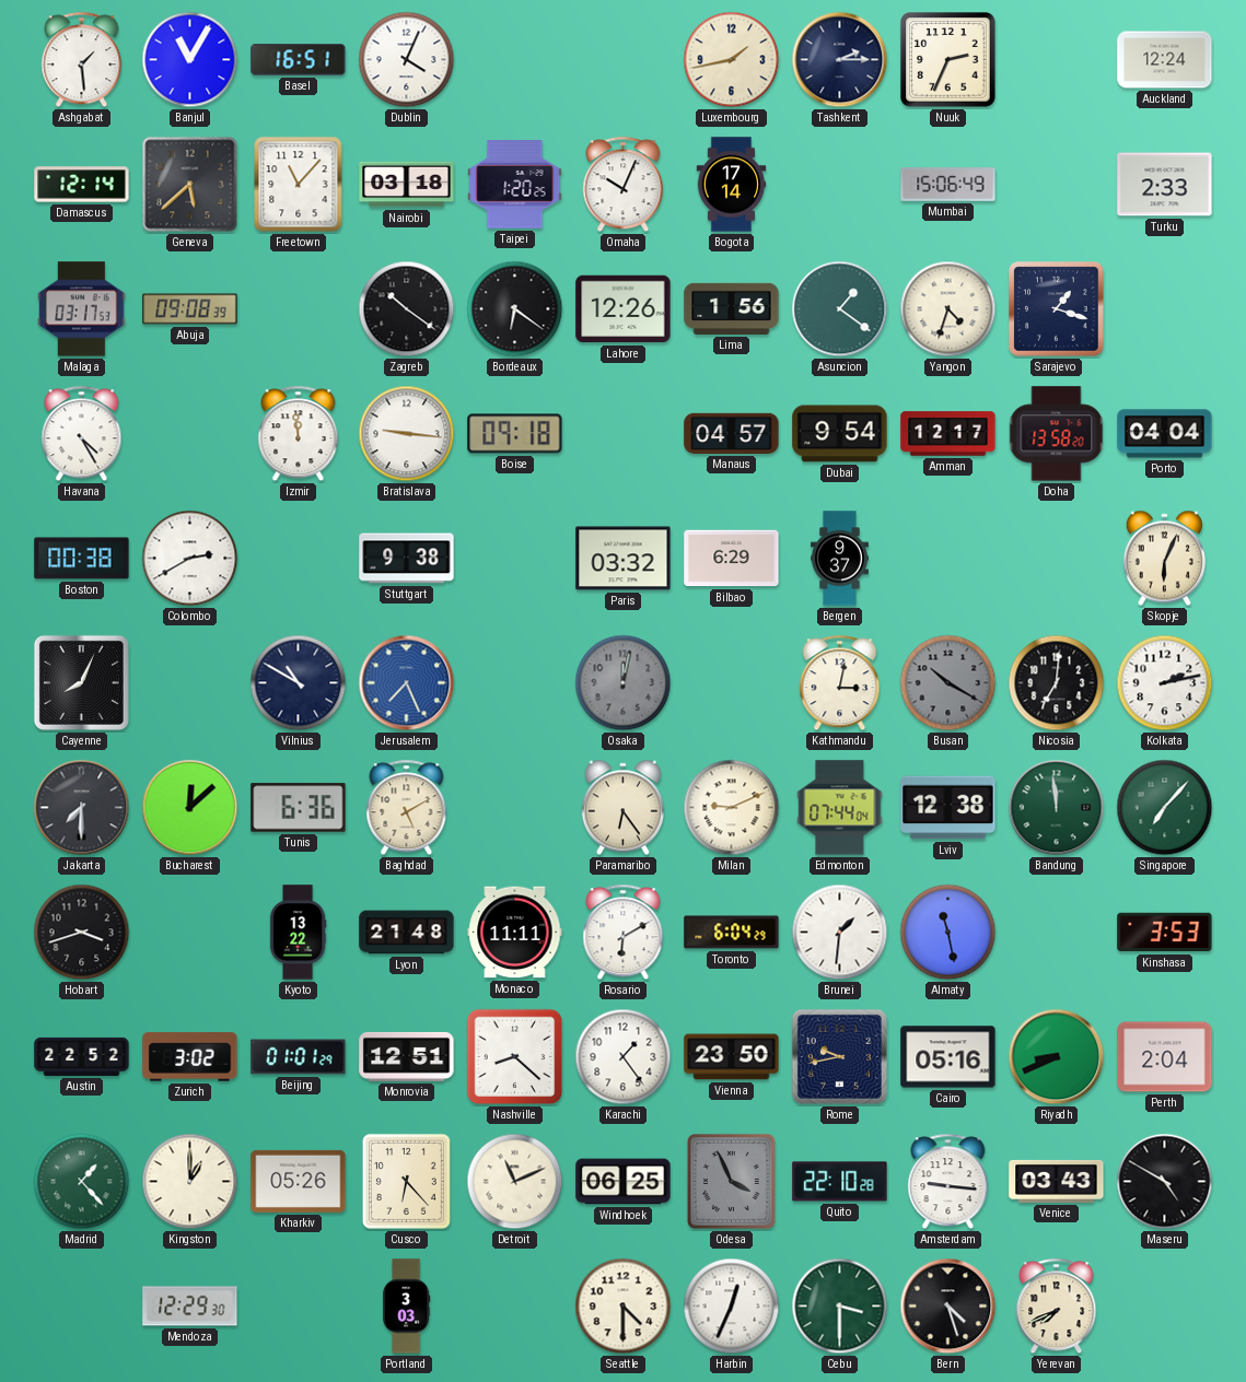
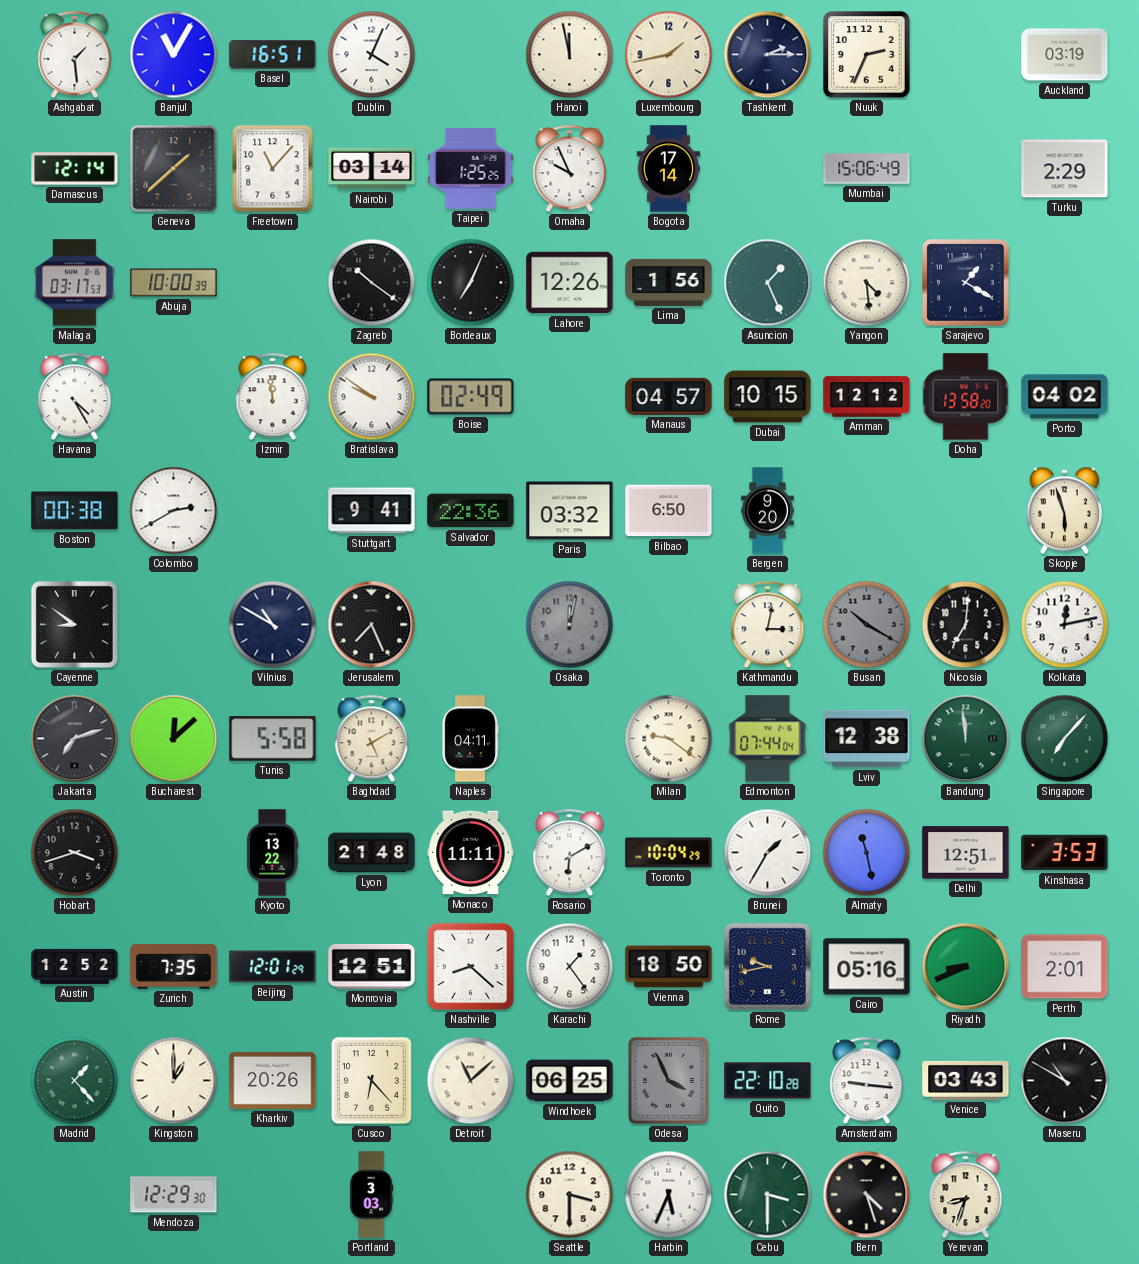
Hanoi: none -> 11:58 (570, 55)
Auckland: 12:24 -> 03:19 (1065, 55)
Geneva: 5:38 -> 1:38 (174, 169)
Nairobi: 03:18 -> 03:14 (372, 169)
Taipei: 1:20 -> 1:25 (471, 169)
Omaha: 10:04 -> 9:56 (570, 169)
Turku: 2:33 -> 2:29 (1065, 169)
Abuja: 09:08 -> 10:00 (174, 283)
Bordeaux: 6:21 -> 7:04 (471, 283)
Asuncion: 1:21 -> 1:26 (768, 283)
Yangon: 4:33 -> 4:29 (867, 283)
Sarajevo: 1:18 -> 1:20 (966, 283)
Bratislava: 9:16 -> 9:51 (372, 397)
Boise: 09:18 -> 02:49 (471, 397)
Dubai: 9:54 -> 10:15 (768, 397)
Amman: 12:17 -> 12:12 (867, 397)
Porto: 04:04 -> 04:02 (1065, 397)
Stuttgart: 9:38 -> 9:41 (372, 511)
Salvador: none -> 22:36 (471, 511)
Bilbao: 6:29 -> 6:50 (669, 511)
Bergen: 9:37 -> 9:20 (768, 511)
Skopje: 6:04 -> 5:57 (1064, 511)
Cayenne: 8:04 -> 8:51 (74, 624)
Jerusalem dial: blue -> black (372, 625)
Kolkata: 2:13 -> 12:13 (1065, 625)
Jakarta: 7:30 -> 7:12 (75, 739)
Tunis: 6:36 -> 5:58 (273, 739)
Naples: none -> 04:11 (470, 739)
Paramaribo: 6:24 -> none (622, 808)
Milan: 9:11 -> 9:21 (669, 739)
Toronto: 6:04 -> 10:04 (669, 853)
Brunei: 1:31 -> 1:35 (768, 853)
Delhi: none -> 12:51 (966, 853)
Austin: 22:52 -> 12:52 (75, 966)
Zurich: 3:02 -> 7:35 (174, 967)
Beijing: 01:01 -> 12:01 (273, 967)
Vienna: 23:50 -> 18:50 (669, 967)
Perth: 2:04 -> 2:01 (1065, 967)
Kharkiv: 05:26 -> 20:26 (273, 1080)
Detroit: 11:11 -> 11:08 (471, 1081)
Maseru: 4:50 -> 10:50 (1065, 1081)
Seattle: 4:30 -> 3:30 (570, 1195)
Harbin: 12:34 -> 5:34 (669, 1195)
Yerevan: 7:41 -> 8:33 (966, 1195)
